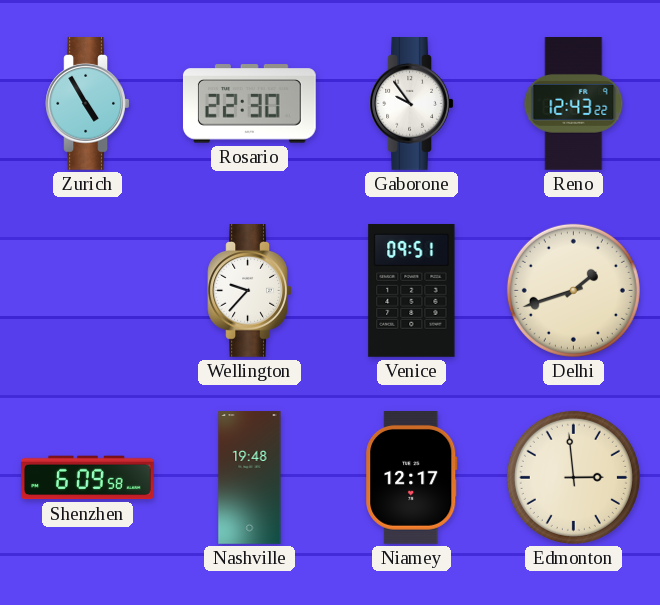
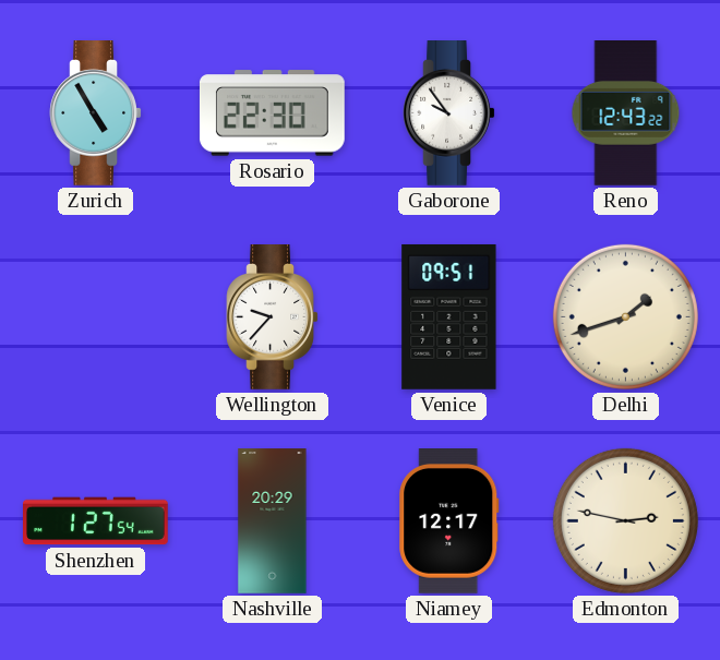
Shenzhen: 6:09 -> 1:27 (96, 521)
Nashville: 19:48 -> 20:29 (273, 521)
Edmonton: 2:59 -> 2:47 (625, 520)
